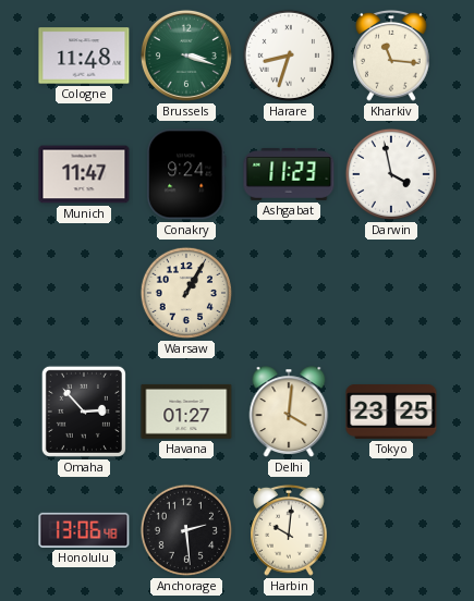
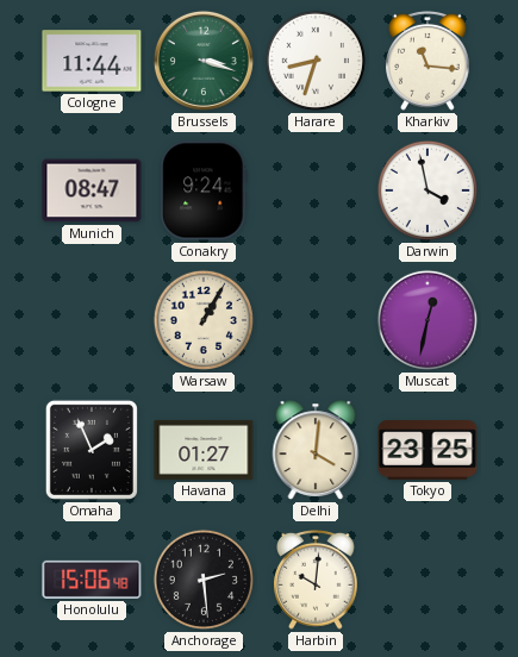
Cologne: 11:48 -> 11:44 (92, 61)
Munich: 11:47 -> 08:47 (92, 190)
Ashgabat: 11:23 -> none (289, 175)
Muscat: none -> 12:32 (427, 320)
Omaha: 2:53 -> 1:56 (92, 450)
Honolulu: 13:06 -> 15:06 (92, 580)
